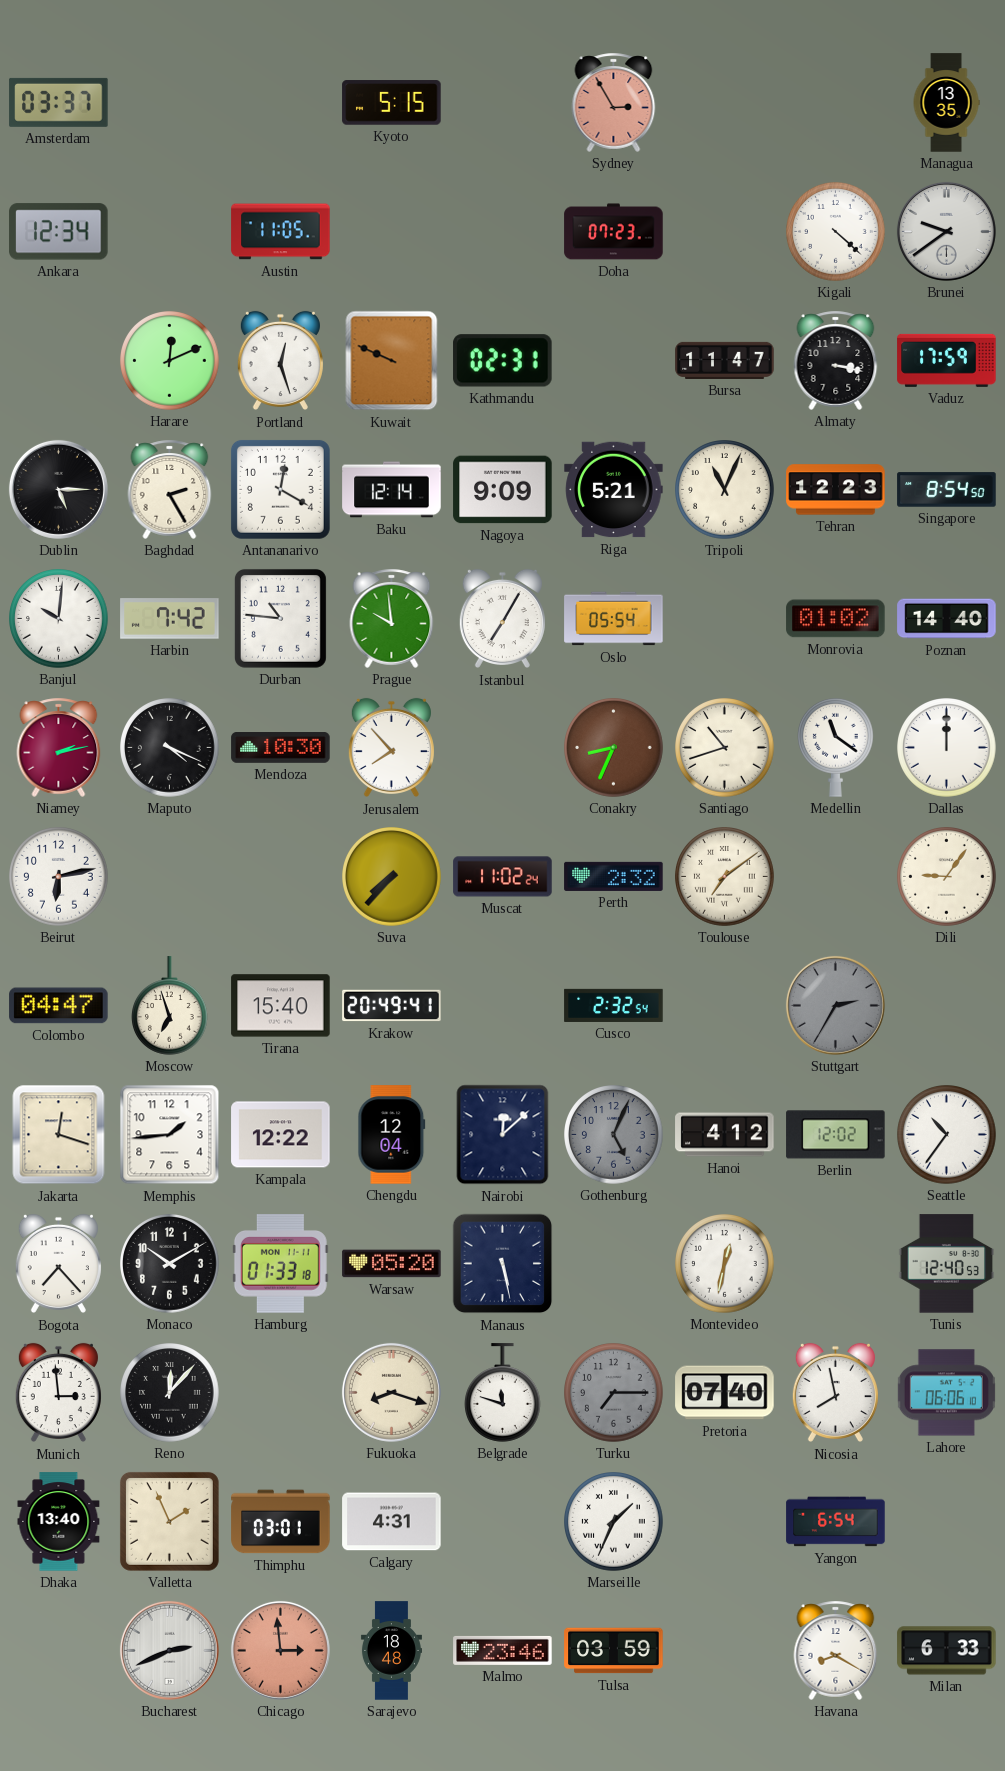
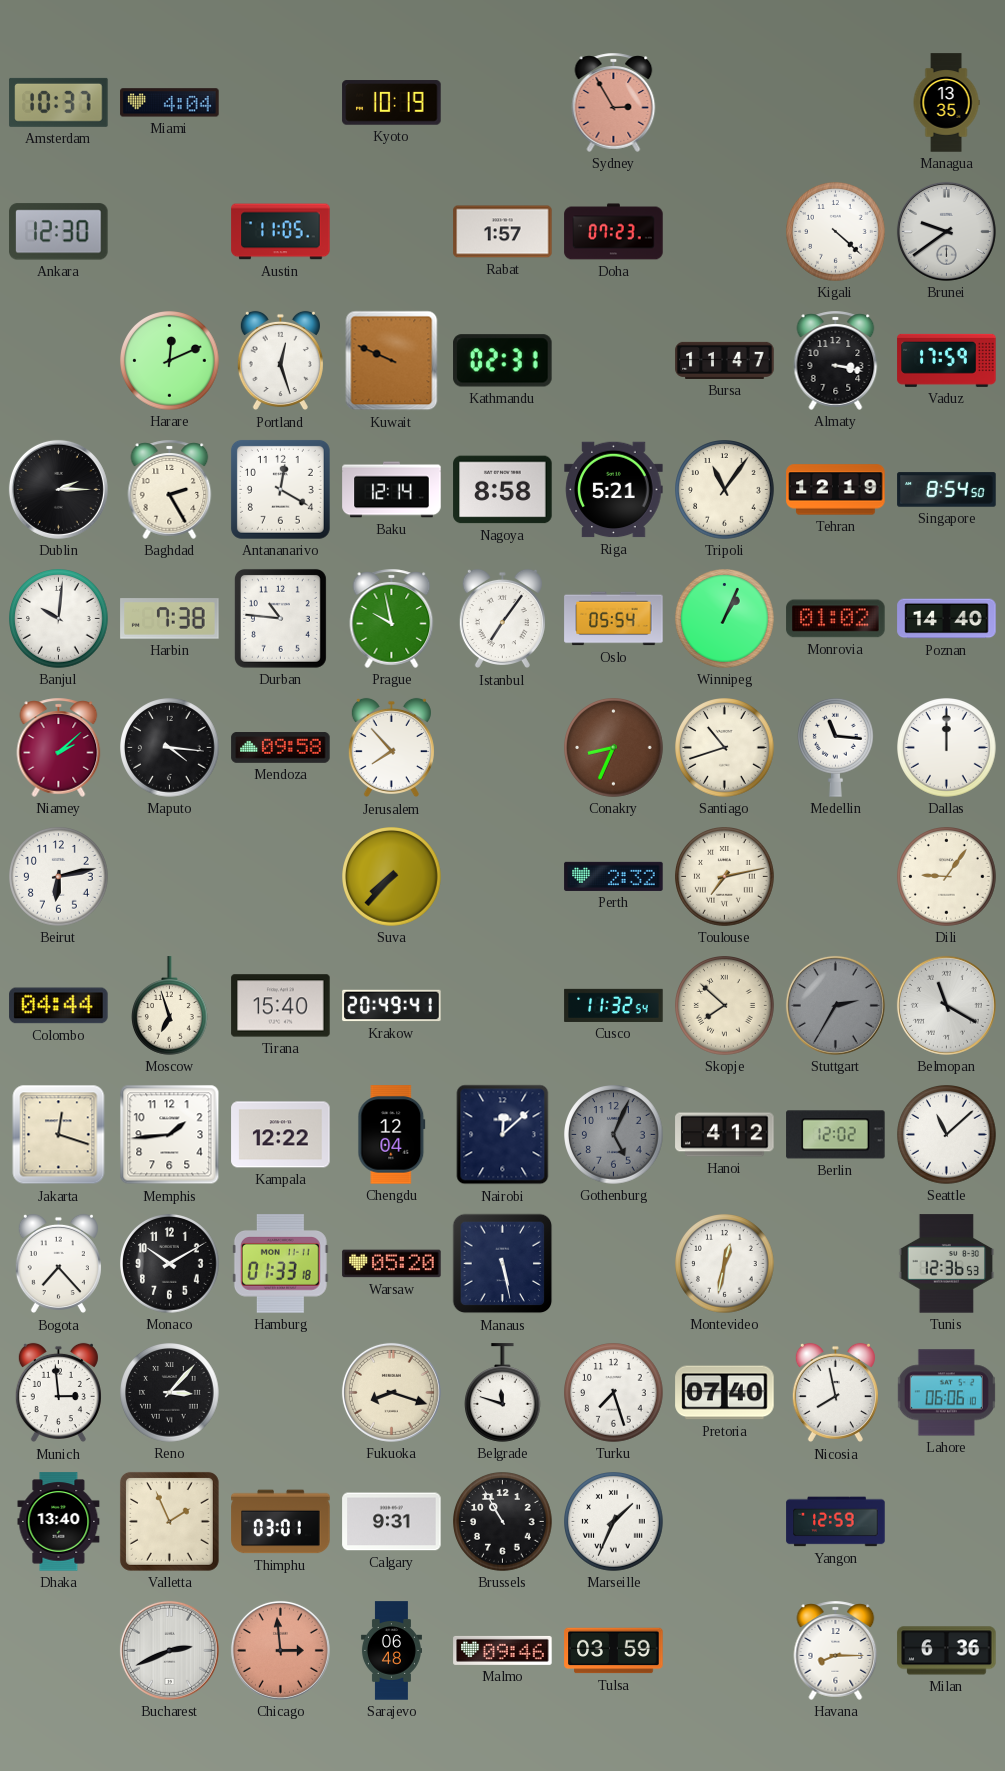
Amsterdam: 03:37 -> 10:37 (59, 102)
Miami: none -> 4:04 (170, 103)
Kyoto: 5:15 -> 10:19 (392, 103)
Ankara: 12:34 -> 12:30 (59, 232)
Rabat: none -> 1:57 (503, 232)
Dublin: 5:15 -> 2:15 (58, 489)
Nagoya: 9:09 -> 8:58 (503, 490)
Tripoli: 11:04 -> 11:06 (725, 490)
Tehran: 12:23 -> 12:19 (836, 490)
Harbin: 7:42 -> 7:38 (170, 619)
Prague: 9:59 -> 9:58 (392, 618)
Istanbul: 7:05 -> 7:06 (502, 619)
Winnipeg: none -> 1:04 (725, 619)
Niamey: 2:13 -> 2:08 (59, 747)
Maputo: 4:19 -> 4:16 (170, 748)
Mendoza: 10:30 -> 09:58 (281, 748)
Medellin: 11:21 -> 11:16 (836, 747)
Muscat: 11:02 -> none (503, 877)
Toulouse: 7:09 -> 7:13 (725, 877)
Colombo: 04:47 -> 04:44 (59, 1006)
Cusco: 2:32 -> 11:32 (614, 1005)
Skopje: none -> 7:52 (725, 1006)
Belmopan: none -> 11:20 (946, 1005)
Seattle: 10:36 -> 11:08 (947, 1135)
Tunis: 12:40 -> 12:36 (947, 1264)
Reno: 12:07 -> 3:07 (170, 1393)
Turku: 7:15 -> 7:27 (614, 1393)
Turku dial: grey -> white (614, 1393)
Calgary: 4:31 -> 9:31 (392, 1522)
Brussels: none -> 10:55 (503, 1522)
Yangon: 6:54 -> 12:59 (836, 1522)
Sarajevo: 18:48 -> 06:48 (391, 1651)
Malmo: 23:46 -> 09:46 (503, 1650)
Havana: 8:20 -> 8:15 (836, 1650)
Milan: 6:33 -> 6:36 (947, 1651)
